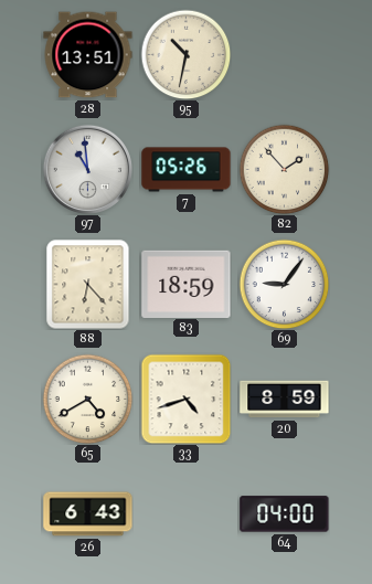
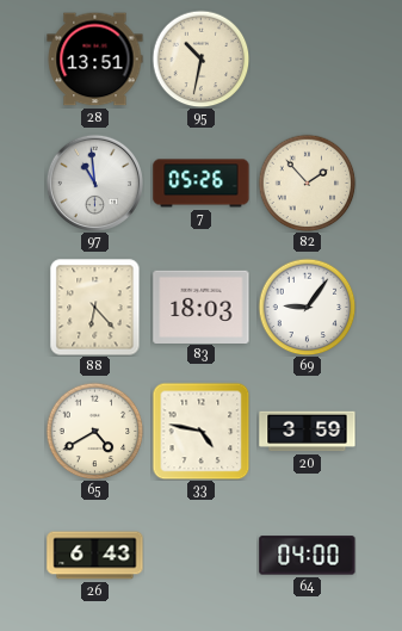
83: 18:59 -> 18:03 (202, 307)
33: 4:42 -> 4:47 (200, 431)
20: 8:59 -> 3:59 (308, 432)
